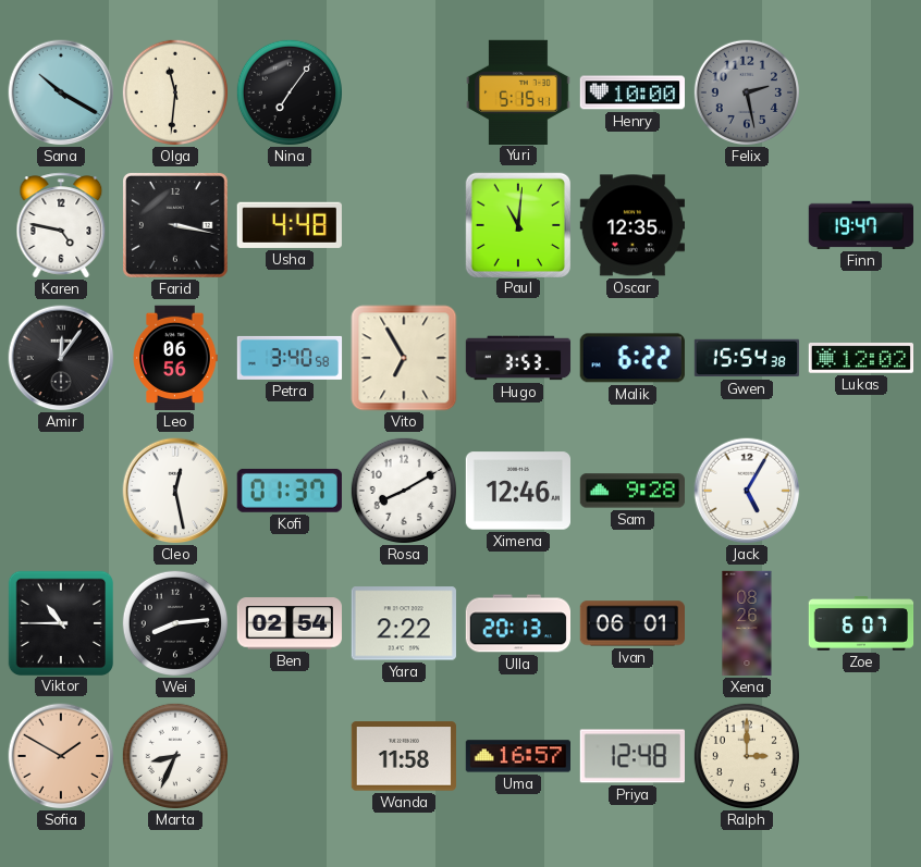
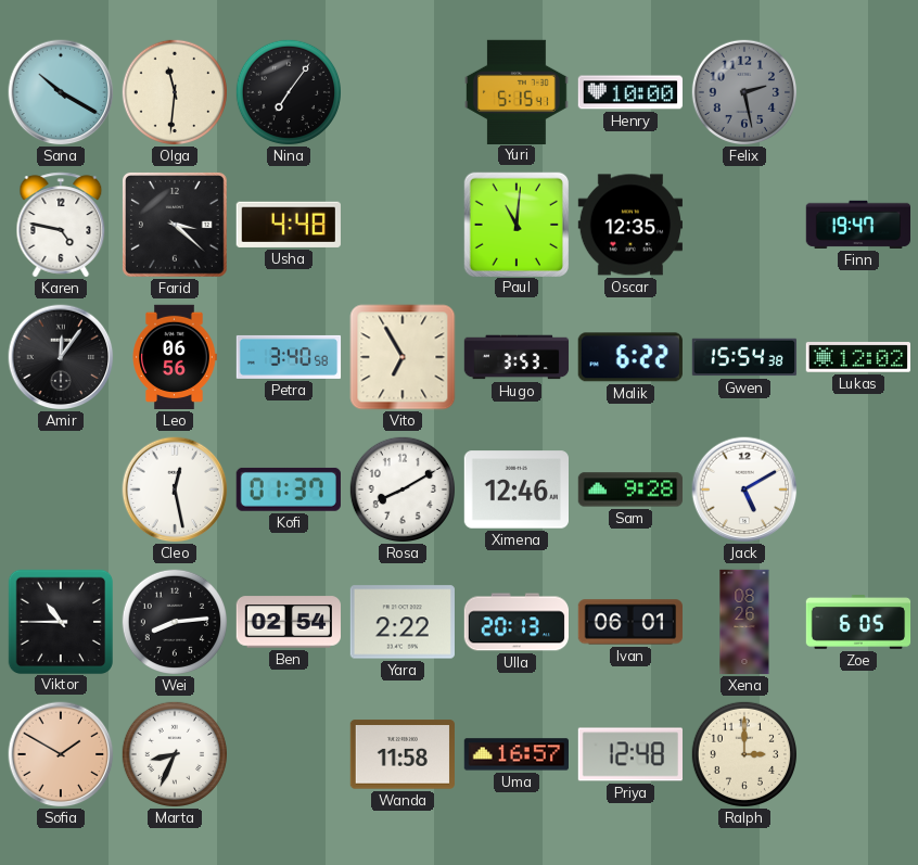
Farid: 3:17 -> 3:22 (175, 225)
Jack: 5:05 -> 5:10 (744, 489)
Zoe: 6:07 -> 6:05 (858, 623)
